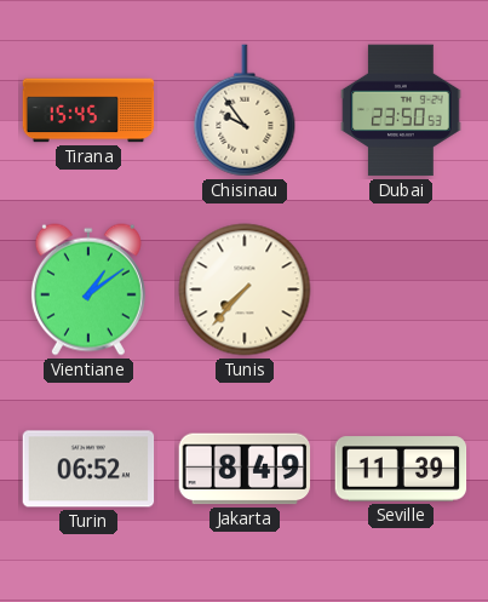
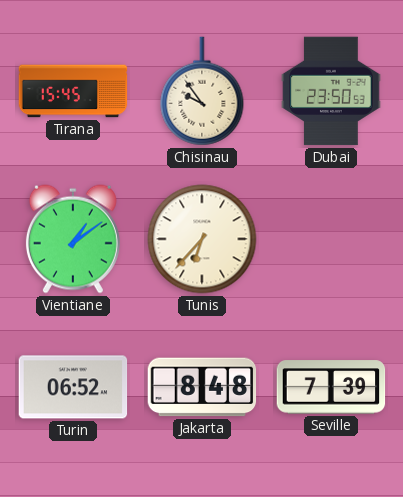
Tunis: 7:37 -> 6:37 (202, 239)
Jakarta: 8:49 -> 8:48 (202, 387)
Seville: 11:39 -> 7:39 (331, 387)
